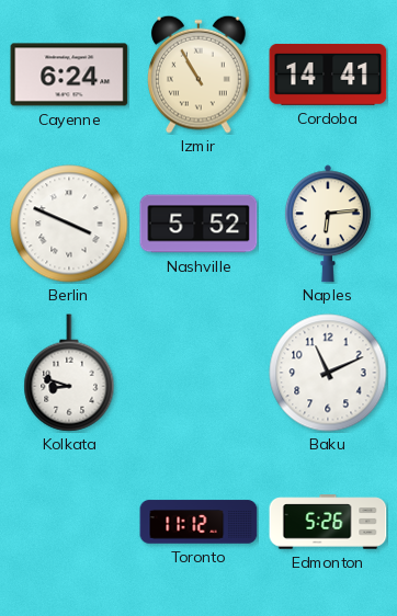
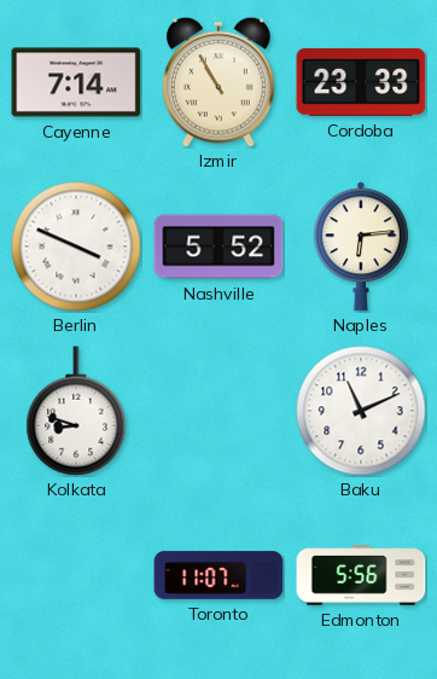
Cayenne: 6:24 -> 7:14 (76, 82)
Cordoba: 14:41 -> 23:33 (361, 82)
Toronto: 11:12 -> 11:07 (218, 575)
Edmonton: 5:26 -> 5:56 (361, 575)
